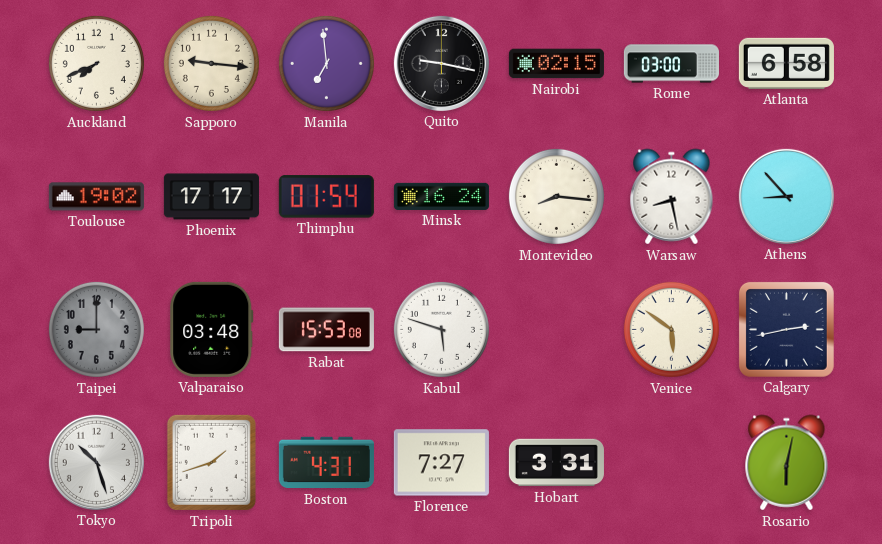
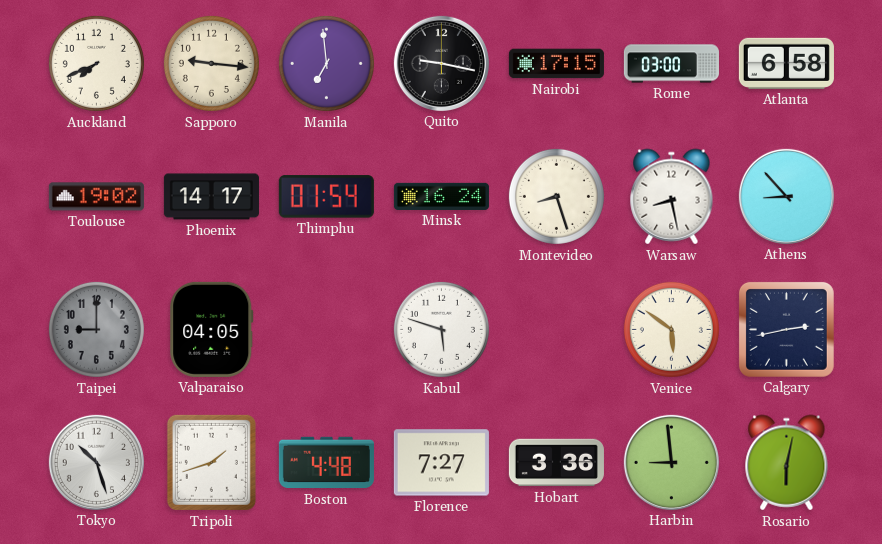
Nairobi: 02:15 -> 17:15 (556, 64)
Phoenix: 17:17 -> 14:17 (211, 197)
Montevideo: 8:16 -> 8:27 (556, 196)
Valparaiso: 03:48 -> 04:05 (212, 329)
Rabat: 15:53 -> none (326, 330)
Boston: 4:31 -> 4:48 (326, 463)
Hobart: 3:31 -> 3:36 (556, 463)
Harbin: none -> 8:59 (671, 462)
